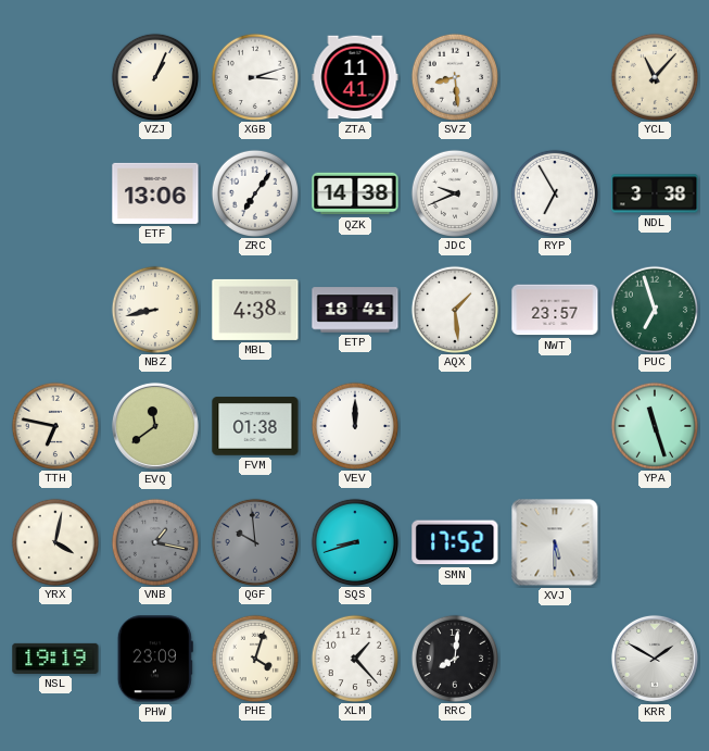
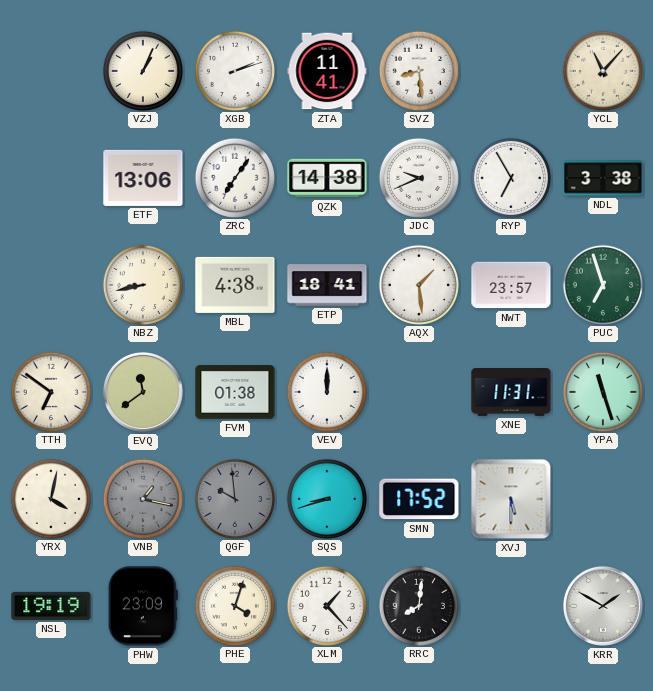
XGB: 3:12 -> 2:12 (234, 70)
TTH: 6:47 -> 6:51 (50, 391)
XNE: none -> 11:31 (511, 393)
